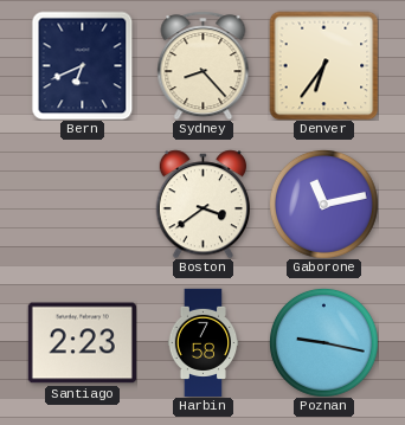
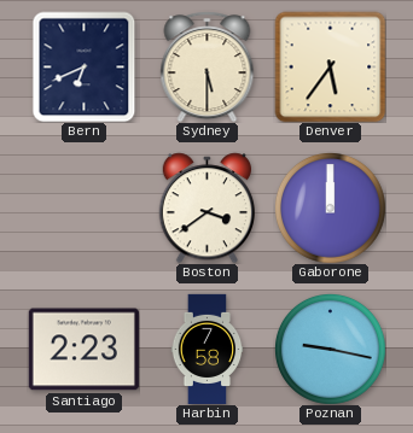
Sydney: 8:23 -> 5:30 (208, 66)
Denver: 6:36 -> 5:36 (330, 66)
Gaborone: 11:13 -> 12:00 (331, 209)
